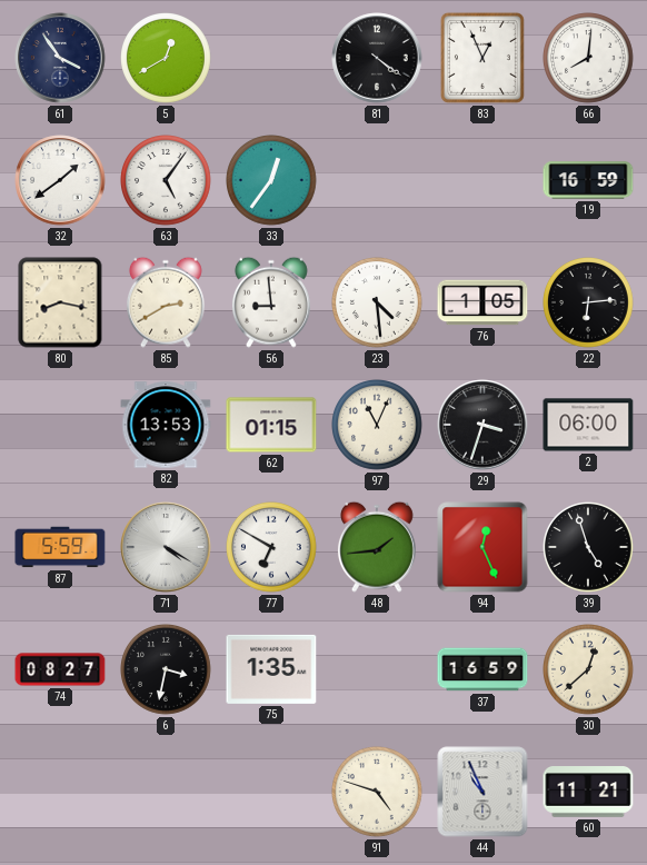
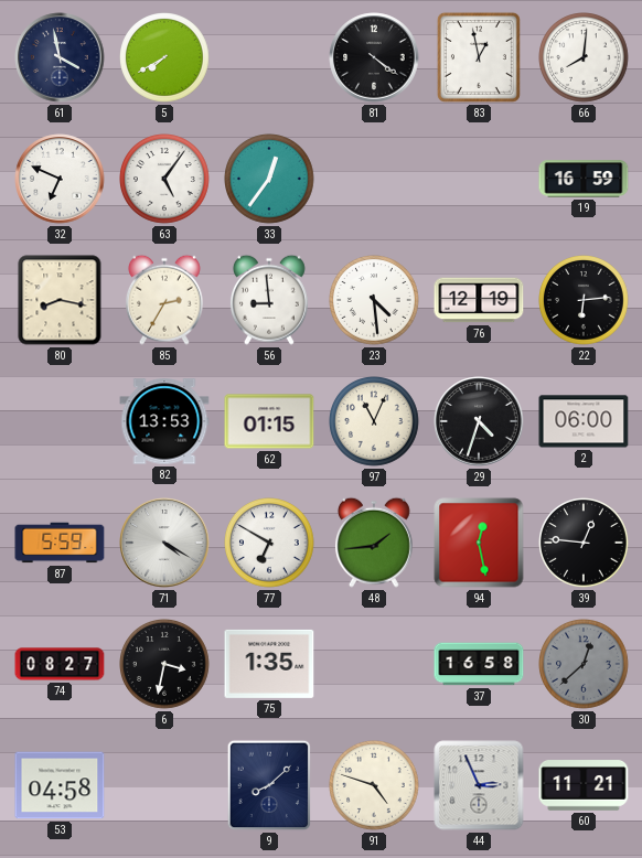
61: 3:54 -> 3:58 (60, 57)
5: 12:40 -> 7:40 (165, 58)
83: 12:56 -> 12:58 (479, 57)
32: 1:39 -> 6:49 (60, 179)
85: 2:40 -> 2:35 (164, 300)
76: 1:05 -> 12:19 (479, 300)
29: 3:33 -> 4:33 (479, 421)
94: 12:26 -> 12:28 (479, 543)
39: 4:57 -> 12:46 (585, 544)
37: 16:59 -> 16:58 (479, 664)
30 dial: cream -> grey (585, 665)
53: none -> 04:58 (60, 785)
9: none -> 8:08 (269, 785)
44: 10:56 -> 2:56 (479, 785)
